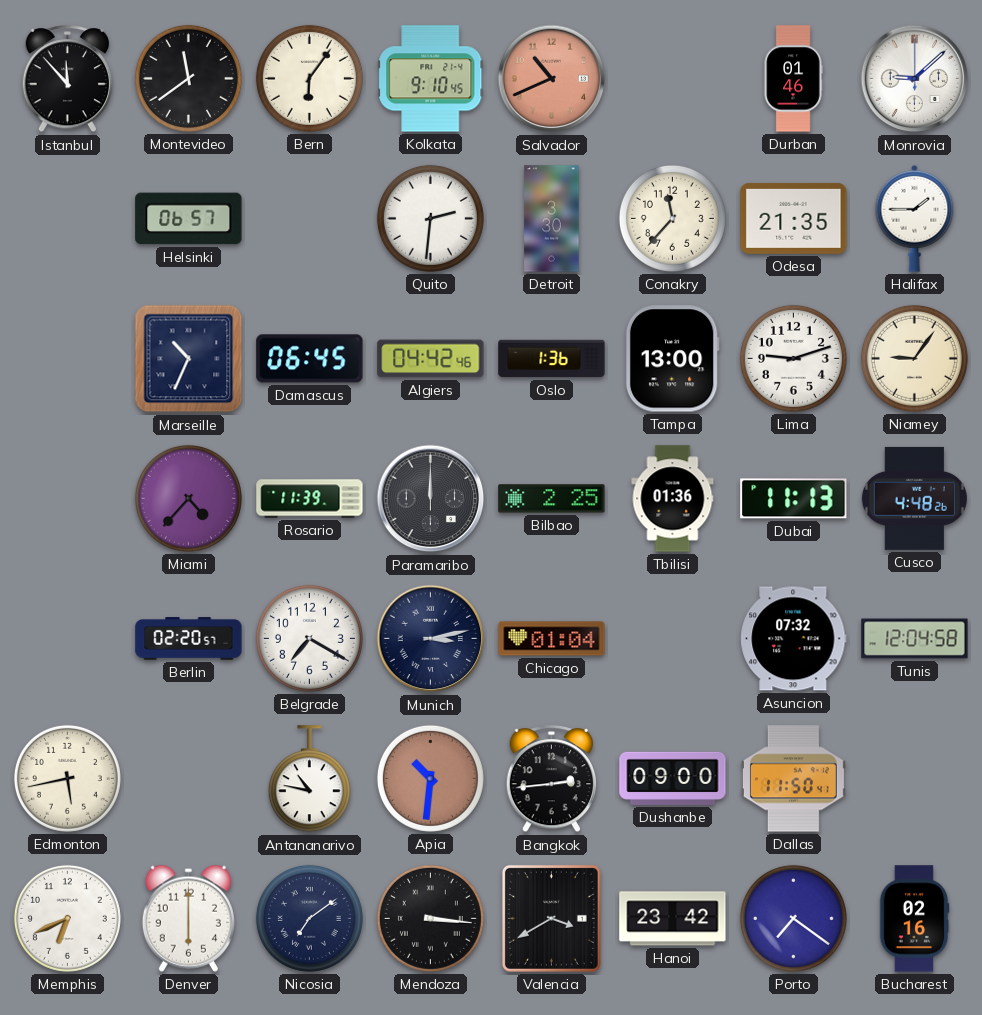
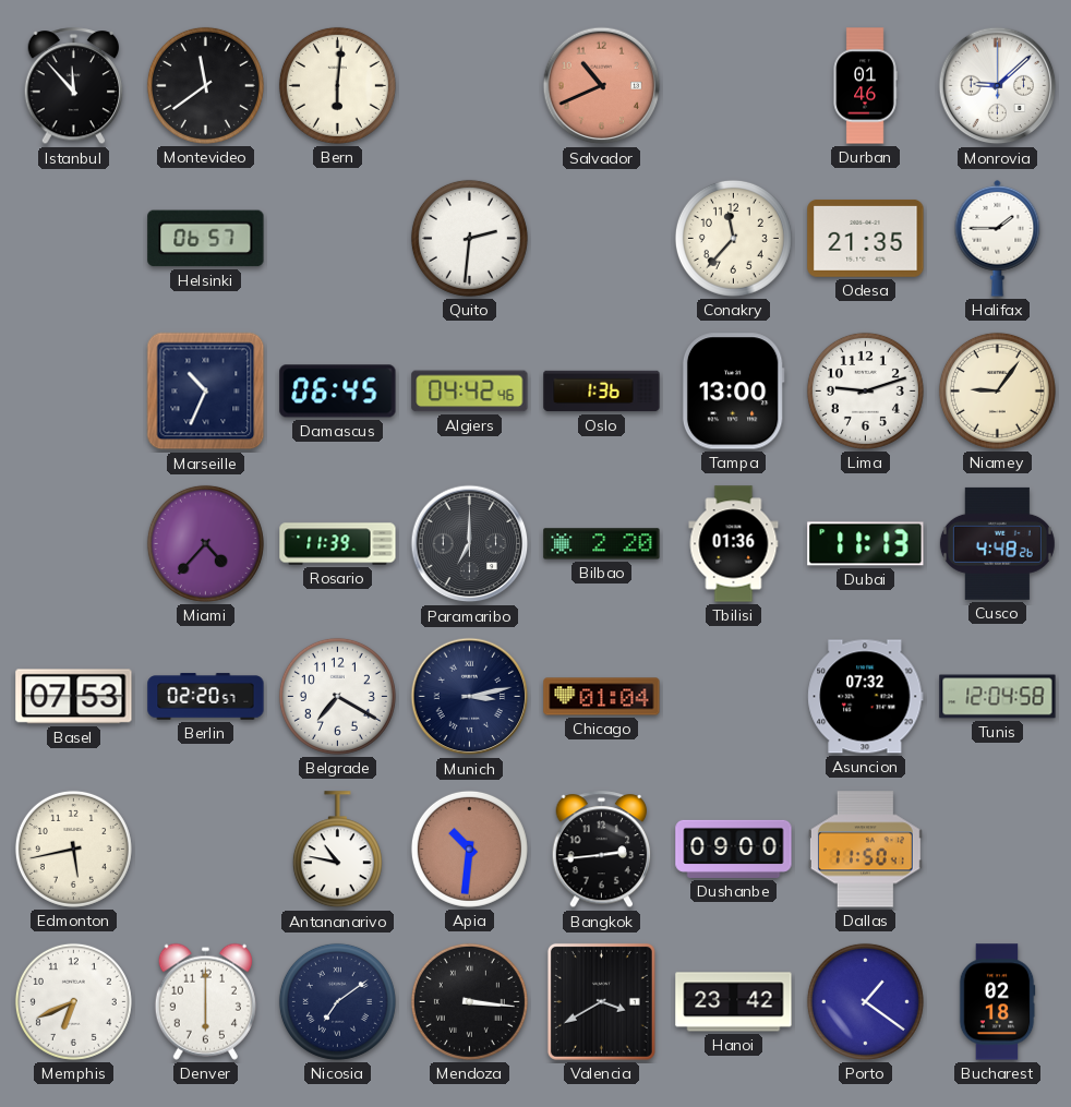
Bern: 6:06 -> 6:01 (337, 85)
Kolkata: 9:10 -> none (431, 79)
Detroit: 3:30 -> none (552, 219)
Paramaribo: 12:00 -> 7:00 (470, 544)
Bilbao: 2:25 -> 2:20 (602, 544)
Basel: none -> 07:53 (74, 697)
Porto: 7:21 -> 1:21 (865, 1001)
Bucharest: 02:16 -> 02:18 (997, 1002)
